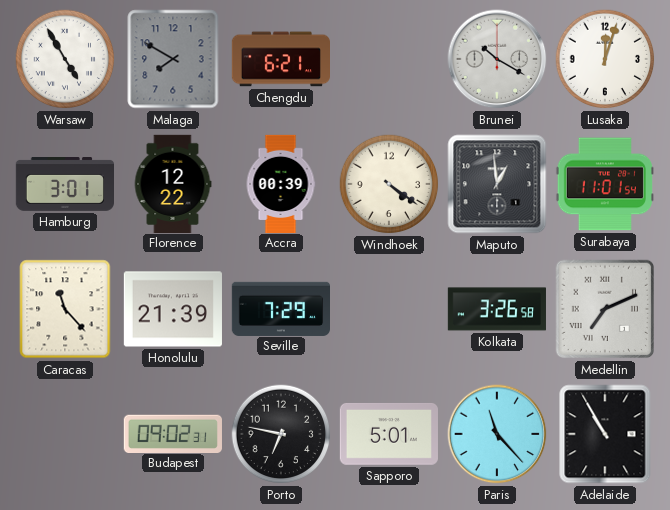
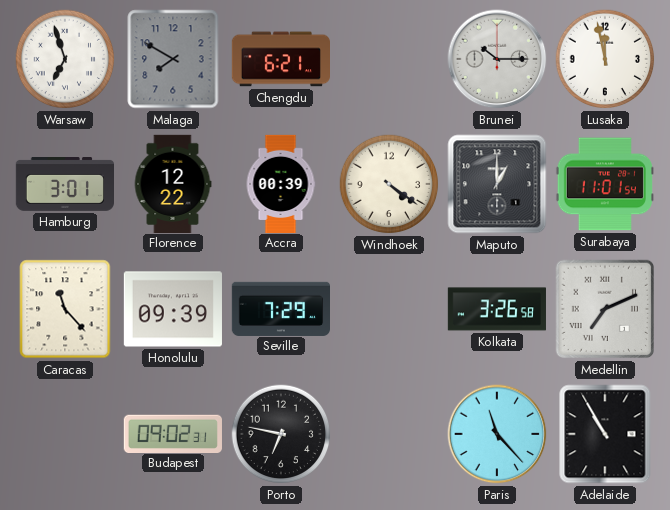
Warsaw: 4:55 -> 6:57 (65, 59)
Brunei: 10:20 -> 10:15 (497, 59)
Lusaka: 12:03 -> 11:58 (605, 59)
Maputo: 12:59 -> 1:00 (497, 184)
Honolulu: 21:39 -> 09:39 (173, 309)
Sapporo: 5:01 -> none (389, 434)
